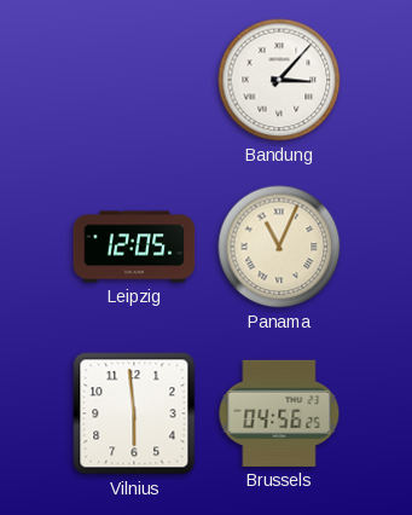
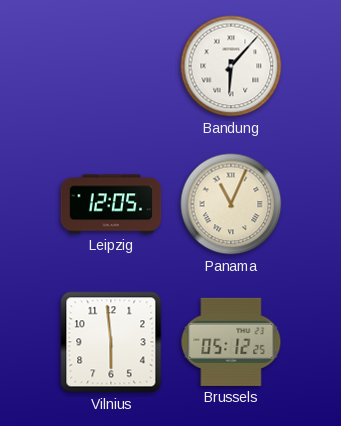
Bandung: 3:07 -> 6:07 (231, 66)
Brussels: 04:56 -> 05:12 (231, 342)
